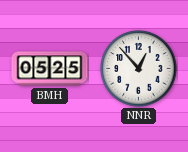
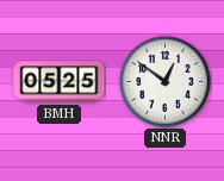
NNR: 12:53 -> 12:51 (166, 82)
